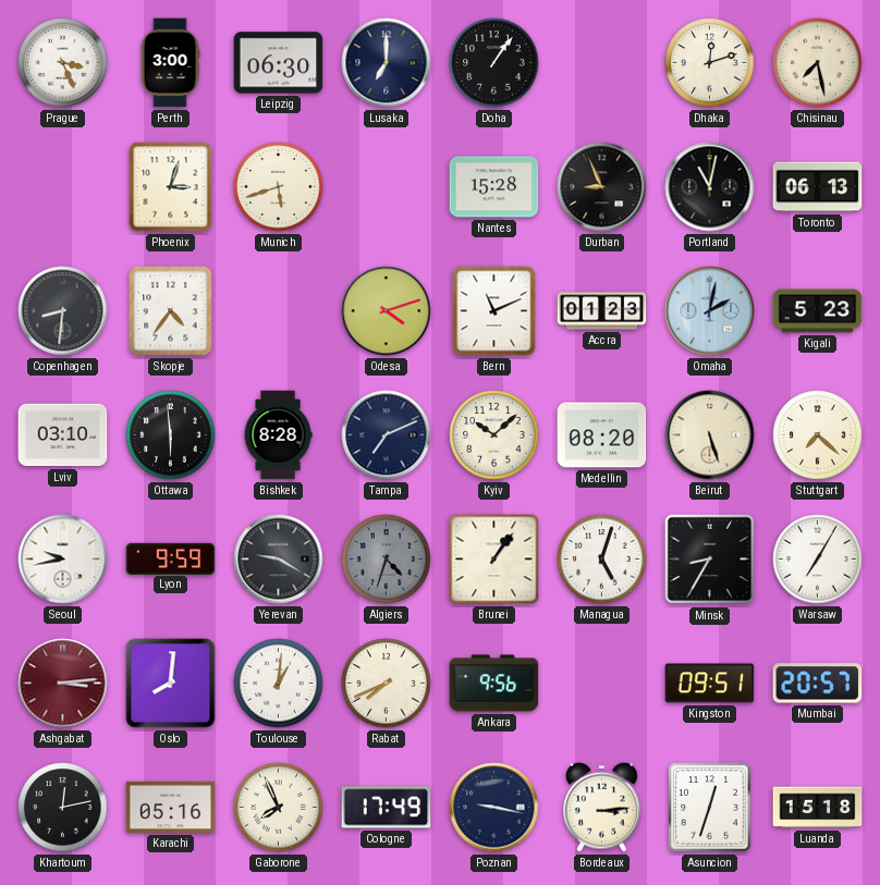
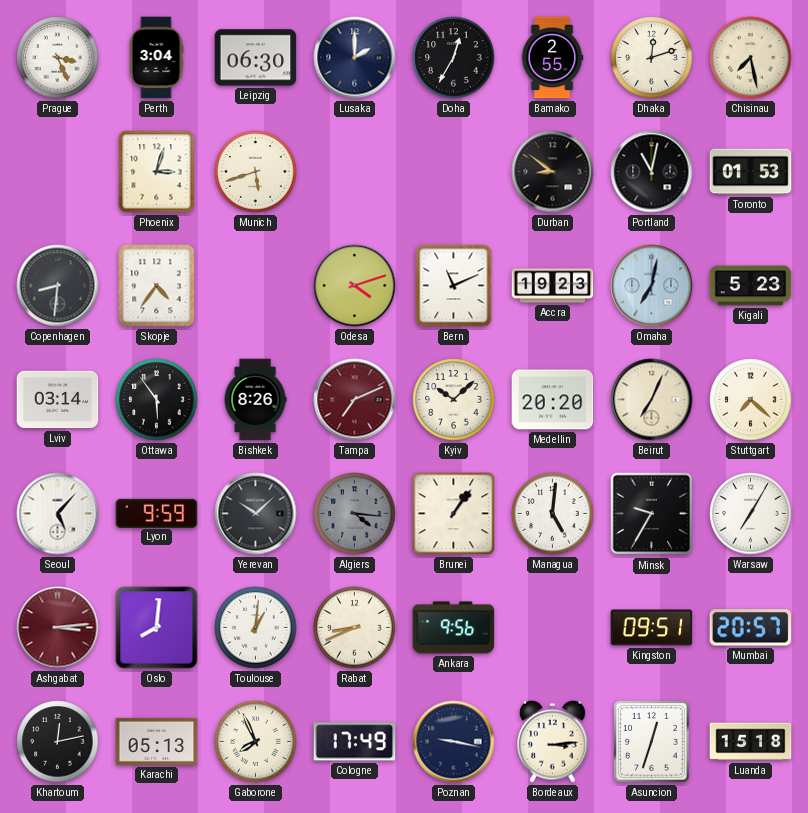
Perth: 3:00 -> 3:04 (156, 58)
Lusaka: 7:00 -> 2:00 (355, 58)
Doha: 1:06 -> 12:35 (454, 58)
Bamako: none -> 2:55 (552, 58)
Nantes: 15:28 -> none (494, 187)
Durban: 8:56 -> 8:51 (553, 172)
Toronto: 06:13 -> 01:53 (751, 172)
Accra: 01:23 -> 19:23 (553, 286)
Omaha: 2:02 -> 7:02 (652, 286)
Lviv: 03:10 -> 03:14 (58, 400)
Ottawa: 5:59 -> 5:54 (157, 400)
Bishkek: 8:28 -> 8:26 (255, 400)
Tampa dial: navy -> burgundy (355, 400)
Medellin: 08:20 -> 20:20 (553, 400)
Beirut: 5:27 -> 7:04 (652, 400)
Seoul: 9:43 -> 5:07 (58, 514)
Yerevan: 9:20 -> 10:08 (256, 514)
Algiers: 4:33 -> 4:16 (355, 514)
Managua: 5:03 -> 5:01 (553, 514)
Minsk: 8:35 -> 9:35 (652, 514)
Rabat: 7:41 -> 8:41 (355, 628)
Karachi: 05:16 -> 05:13 (157, 741)
